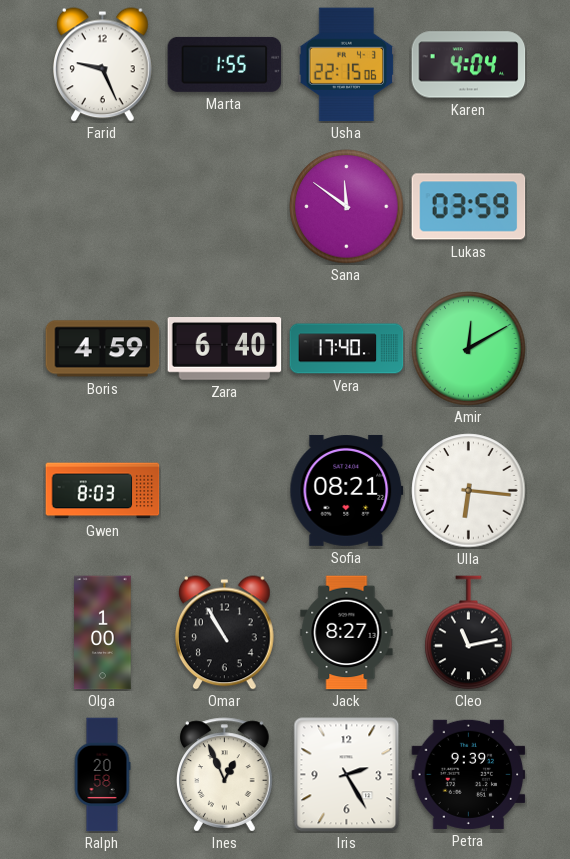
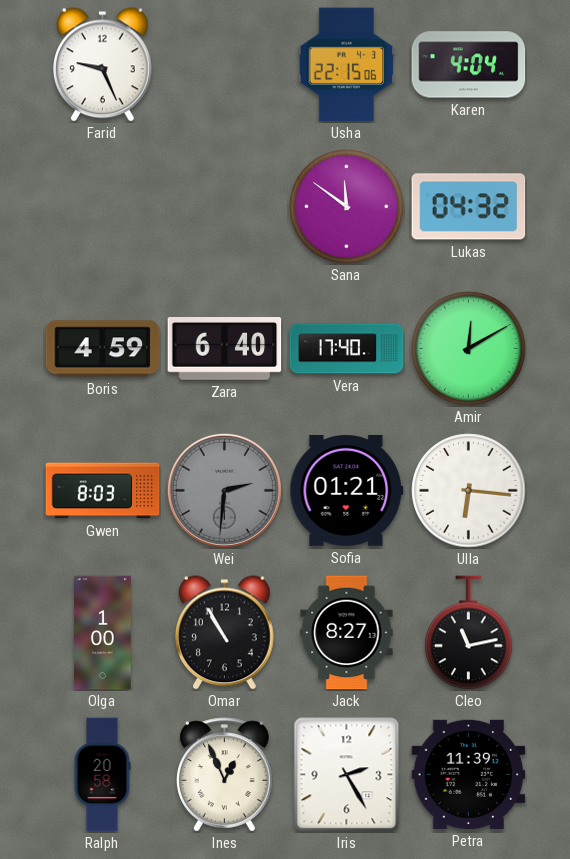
Marta: 1:55 -> none (225, 64)
Lukas: 03:59 -> 04:32 (469, 207)
Wei: none -> 2:31 (224, 490)
Sofia: 08:21 -> 01:21 (347, 490)
Petra: 9:39 -> 11:39 (469, 774)
